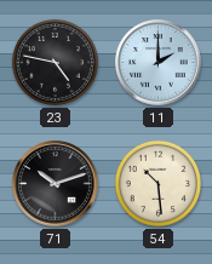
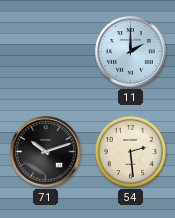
23: 4:47 -> none (55, 62)
54: 10:29 -> 2:29 (130, 151)
